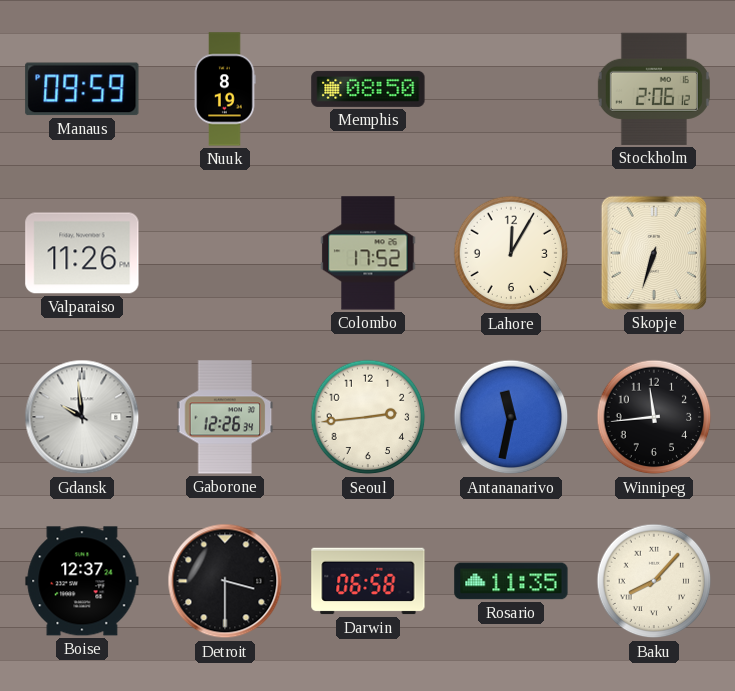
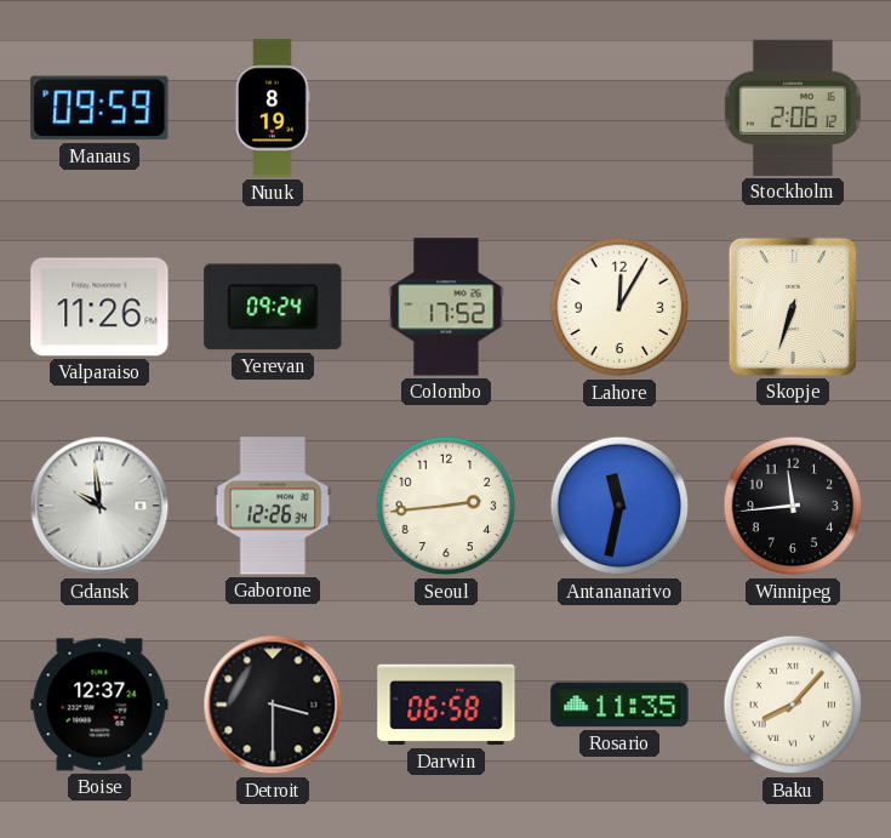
Memphis: 08:50 -> none (368, 89)
Yerevan: none -> 09:24 (273, 307)
